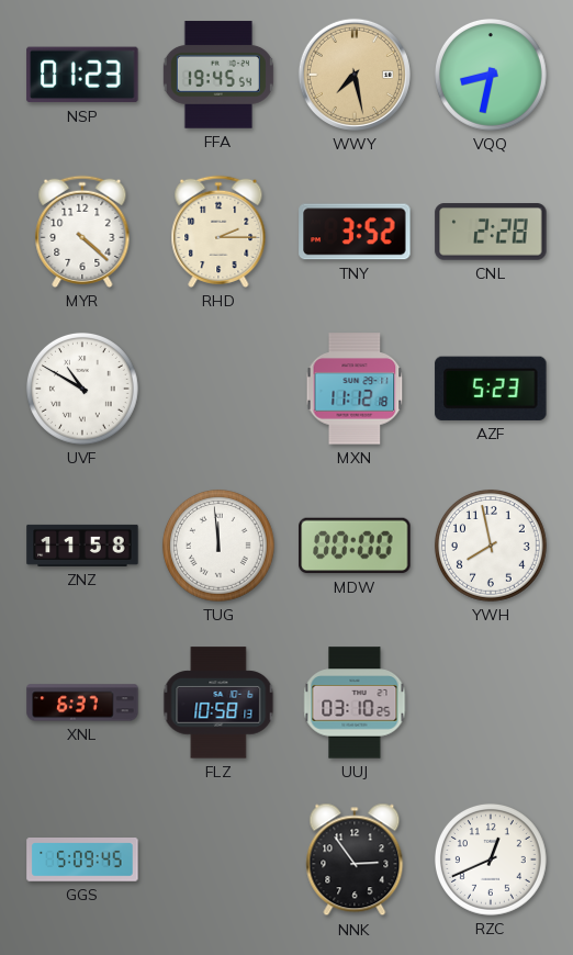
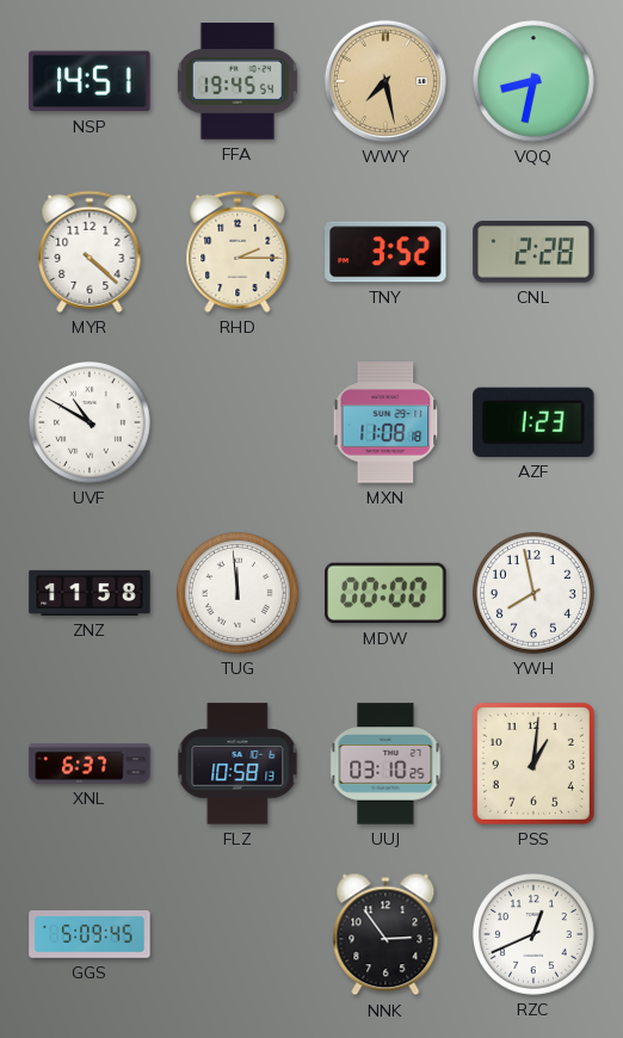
NSP: 01:23 -> 14:51 (90, 81)
MXN: 11:12 -> 11:08 (385, 422)
AZF: 5:23 -> 1:23 (533, 422)
PSS: none -> 1:01 (533, 764)
